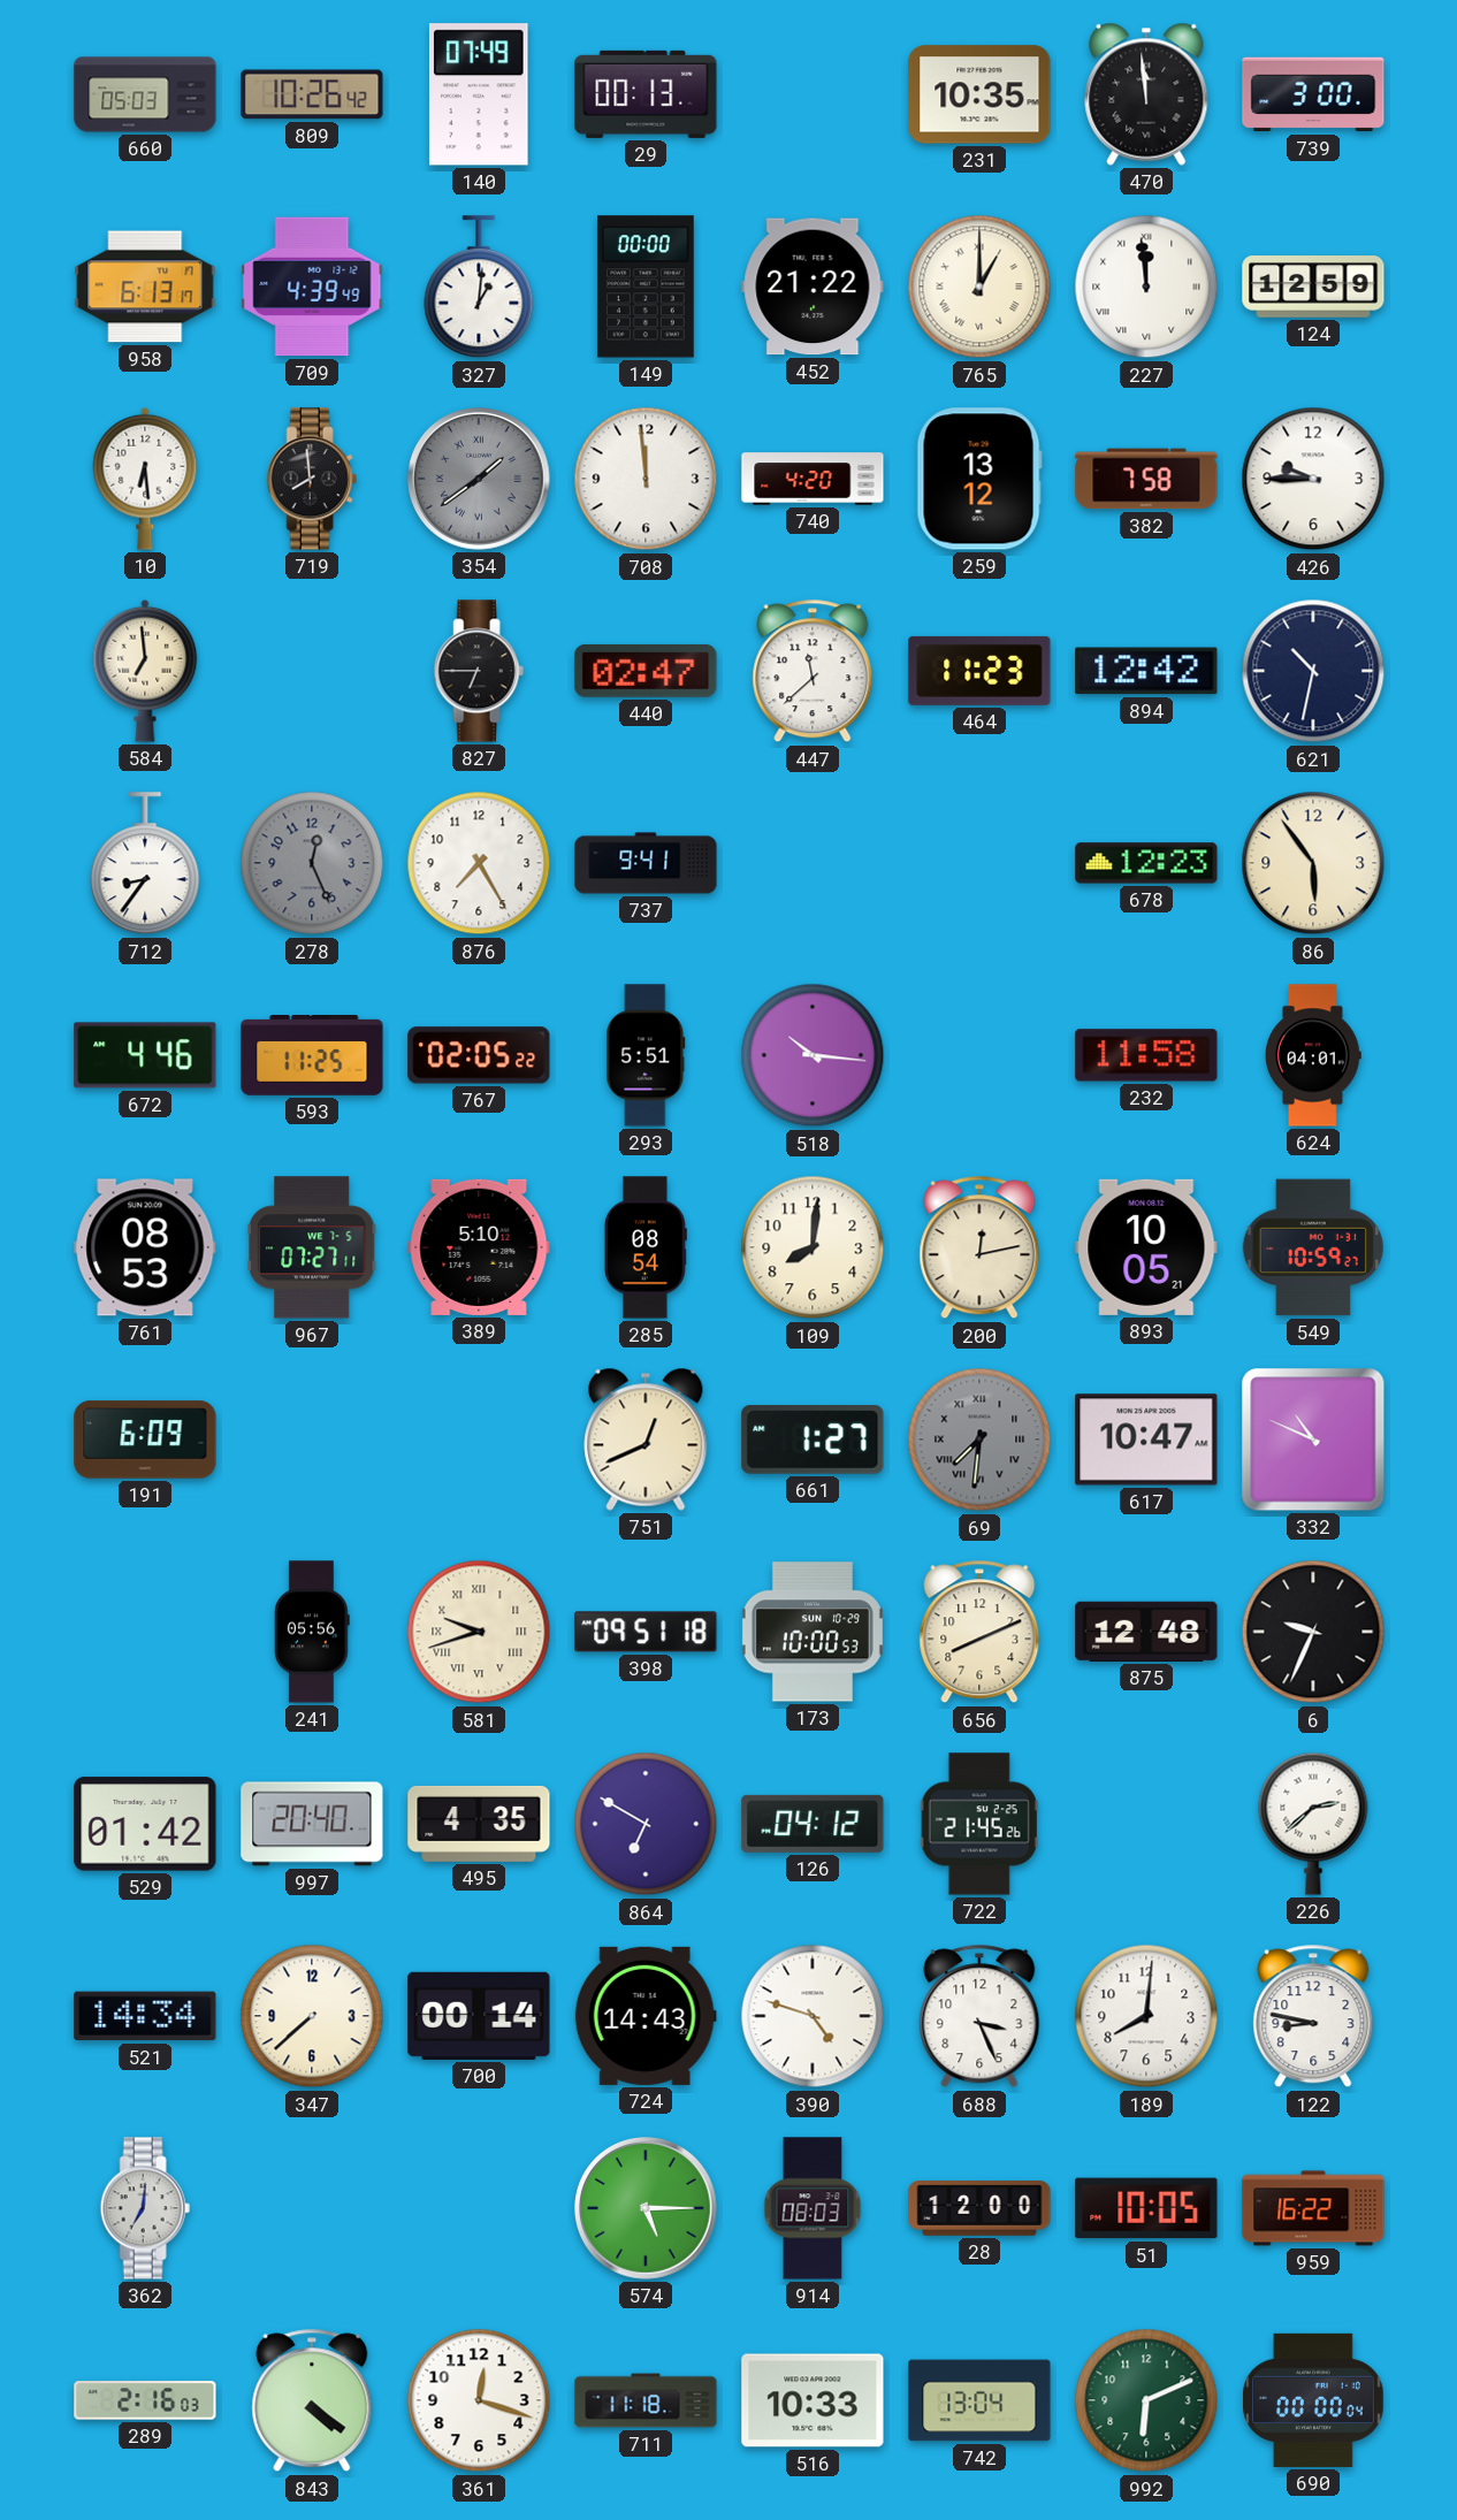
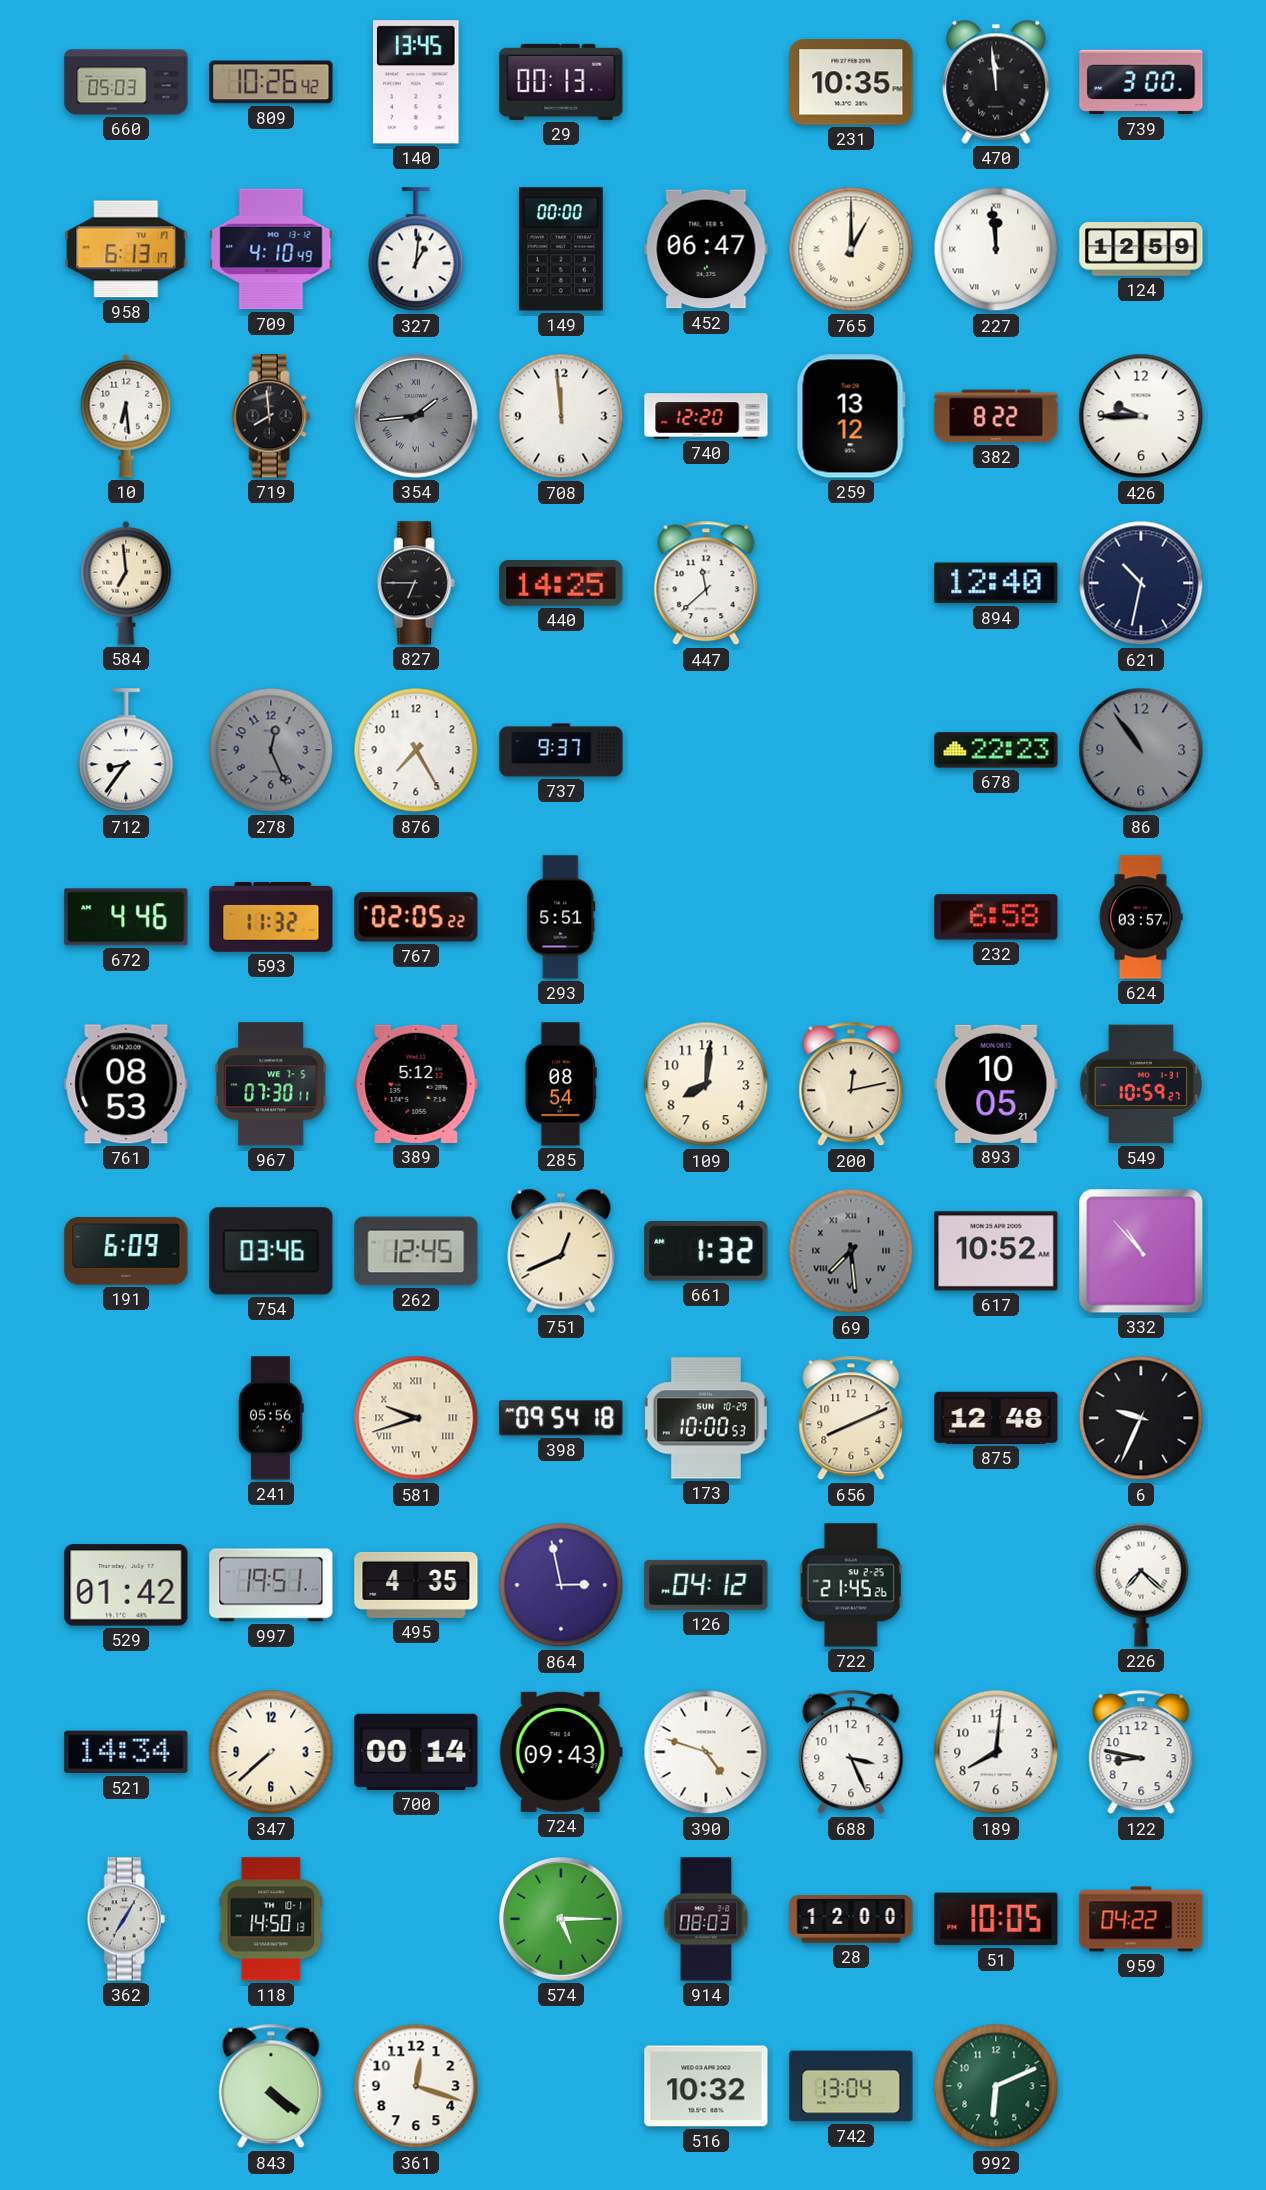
140: 07:49 -> 13:45 (416, 82)
709: 4:39 -> 4:10 (271, 249)
452: 21:22 -> 06:47 (706, 249)
354: 1:39 -> 1:44 (416, 416)
740: 4:20 -> 12:20 (706, 416)
382: 7:58 -> 8:22 (996, 416)
440: 02:47 -> 14:25 (561, 583)
464: 11:23 -> none (979, 671)
894: 12:42 -> 12:40 (996, 583)
737: 9:41 -> 9:37 (561, 750)
678: 12:23 -> 22:23 (996, 750)
86: 5:54 -> 10:54 (1141, 750)
86 dial: cream -> grey (1141, 750)
593: 11:25 -> 11:32 (271, 918)
518: 10:16 -> none (813, 1055)
232: 11:58 -> 6:58 (996, 917)
624: 04:01 -> 03:57 (1141, 917)
967: 07:27 -> 07:30 (271, 1084)
389: 5:10 -> 5:12 (416, 1084)
754: none -> 03:46 (271, 1251)
262: none -> 12:45 (416, 1251)
661: 1:27 -> 1:32 (706, 1251)
69: 7:31 -> 7:29 (851, 1251)
617: 10:47 -> 10:52 (996, 1251)
332: 10:49 -> 10:53 (1141, 1251)
398: 09:51 -> 09:54 (561, 1418)
997: 20:40 -> 19:51 (271, 1585)
864: 6:50 -> 2:58 (561, 1585)
226: 2:38 -> 7:22 (1141, 1585)
724: 14:43 -> 09:43 (561, 1752)
362: 7:01 -> 7:05 (126, 1919)
118: none -> 14:50 (271, 1919)
959: 16:22 -> 04:22 (1141, 1919)
289: 2:16 -> none (145, 2400)
711: 11:18 -> none (646, 2400)
516: 10:33 -> 10:32 (706, 2086)
690: 00:00 -> none (1313, 2400)
